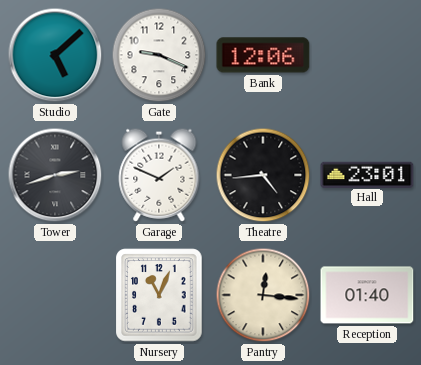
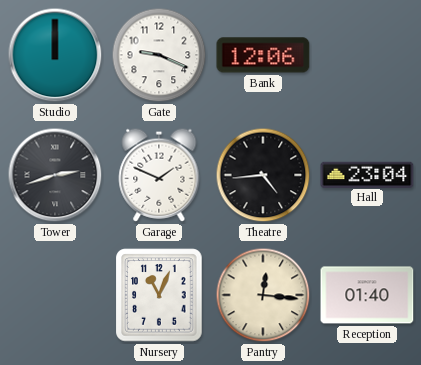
Studio: 5:08 -> 12:00 (55, 55)
Hall: 23:01 -> 23:04 (367, 174)
